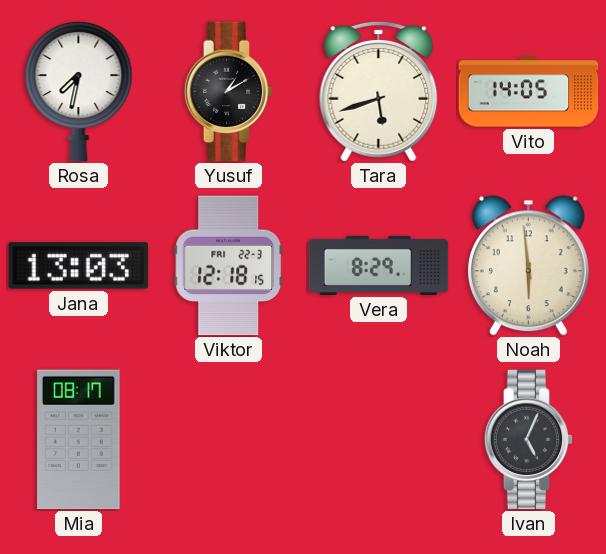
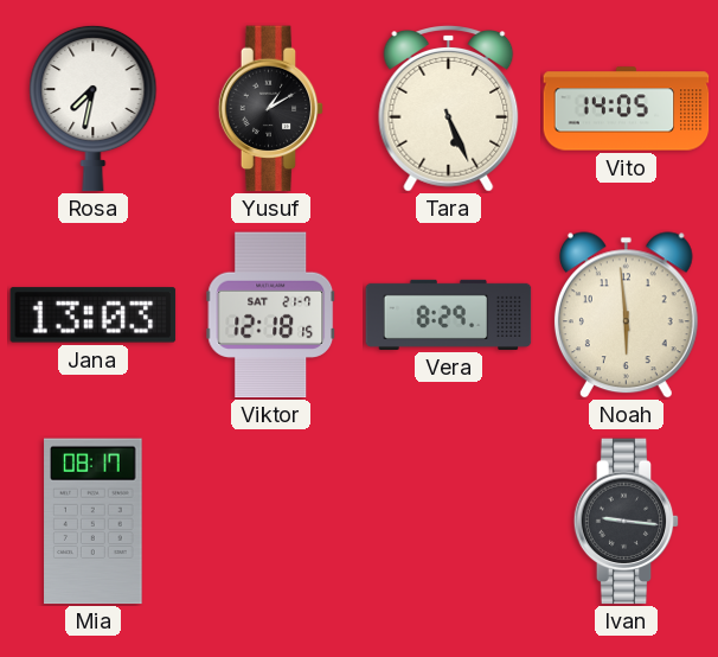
Tara: 5:42 -> 5:26 (449, 109)
Viktor date: FRI 22-3 -> SAT 21-7 (271, 315)
Ivan: 5:04 -> 9:16 (627, 522)
